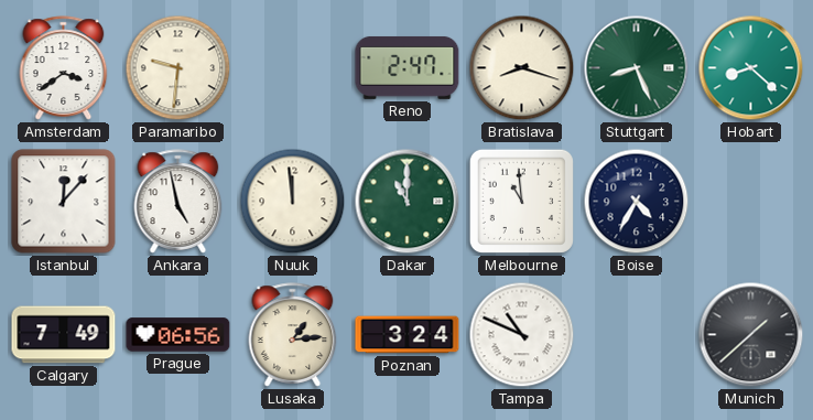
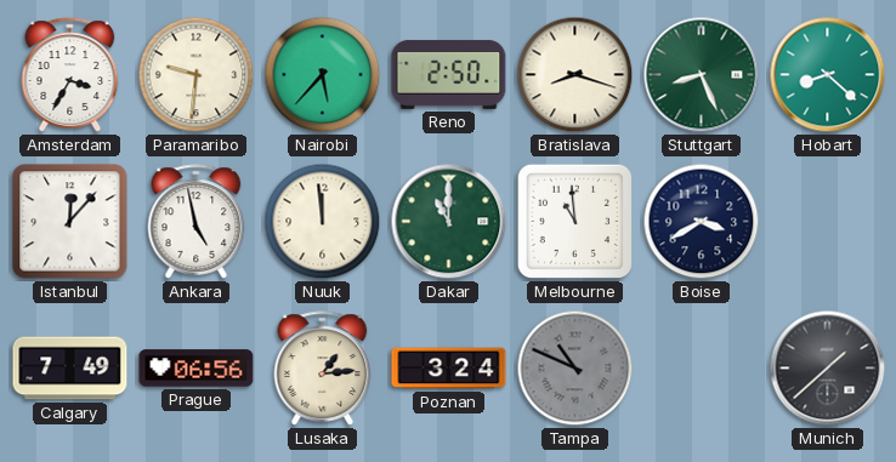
Amsterdam: 3:39 -> 3:35 (70, 75)
Nairobi: none -> 5:37 (323, 75)
Reno: 2:47 -> 2:50 (449, 74)
Boise: 4:35 -> 3:40 (702, 222)
Tampa dial: white -> grey (575, 369)
